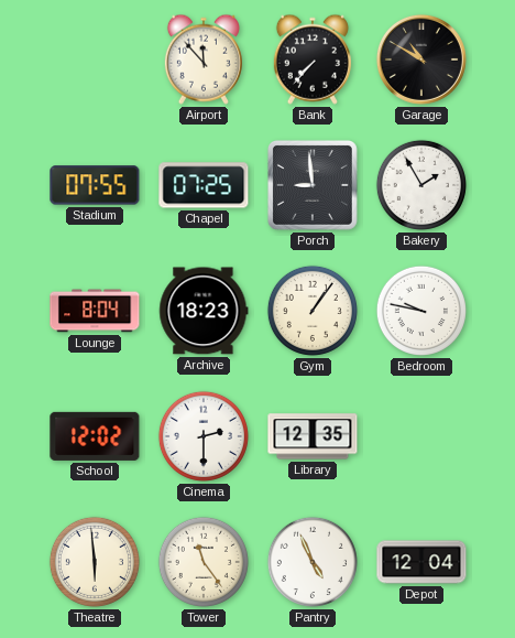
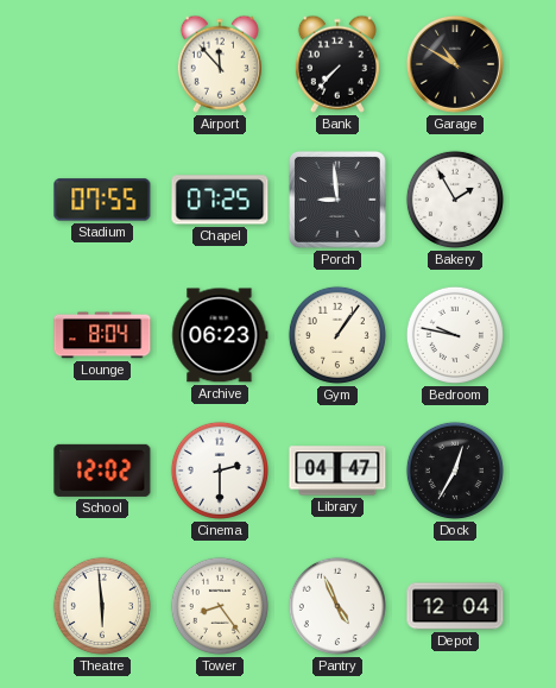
Archive: 18:23 -> 06:23 (220, 335)
Library: 12:35 -> 04:47 (337, 471)
Dock: none -> 12:35 (455, 471)
Tower: 11:24 -> 8:24 (220, 606)
